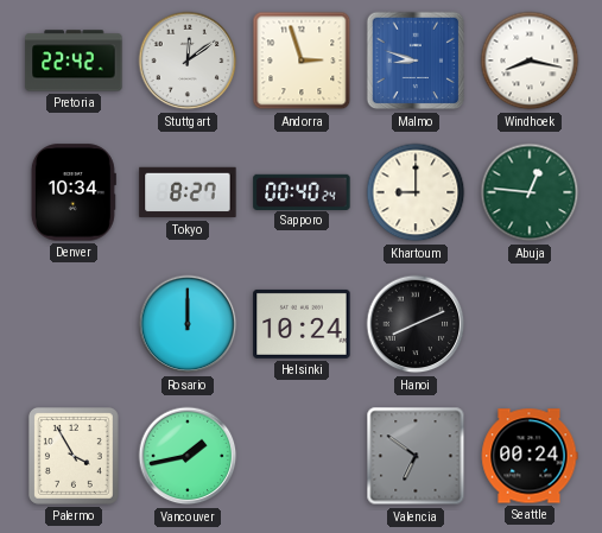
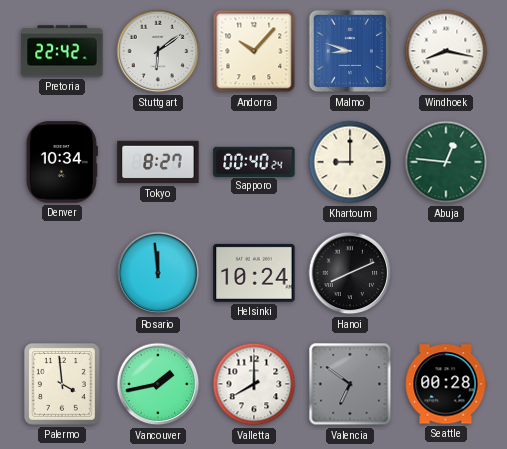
Stuttgart: 12:09 -> 6:09 (158, 51)
Andorra: 2:57 -> 10:07 (254, 51)
Rosario: 12:00 -> 11:59 (158, 273)
Palermo: 3:55 -> 3:59 (62, 384)
Valletta: none -> 8:00 (254, 384)
Seattle: 00:24 -> 00:28 (446, 384)
